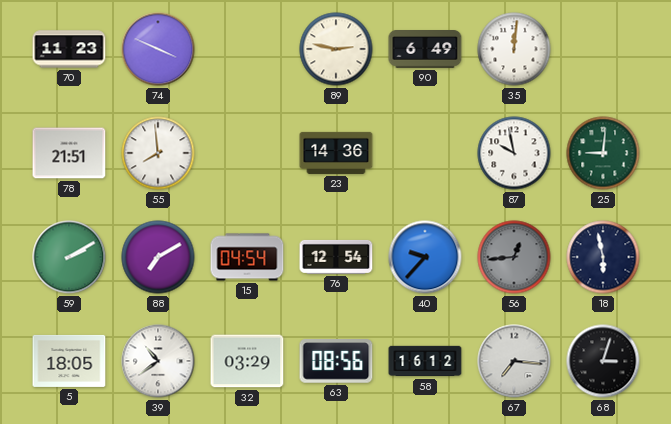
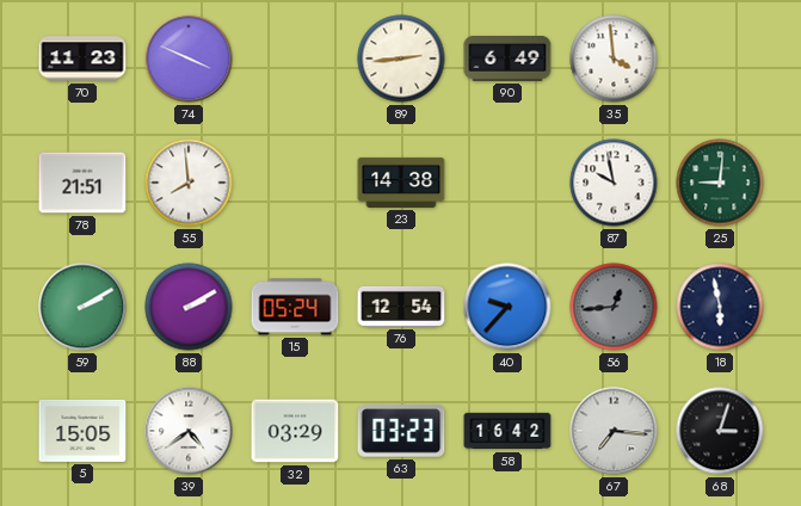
89: 2:47 -> 2:44 (401, 58)
35: 12:01 -> 3:59 (614, 58)
23: 14:36 -> 14:38 (401, 183)
88: 7:10 -> 2:10 (189, 307)
15: 04:54 -> 05:24 (295, 307)
5: 18:05 -> 15:05 (82, 431)
39: 10:39 -> 4:39 (189, 431)
63: 08:56 -> 03:23 (401, 431)
58: 16:12 -> 16:42 (507, 431)
